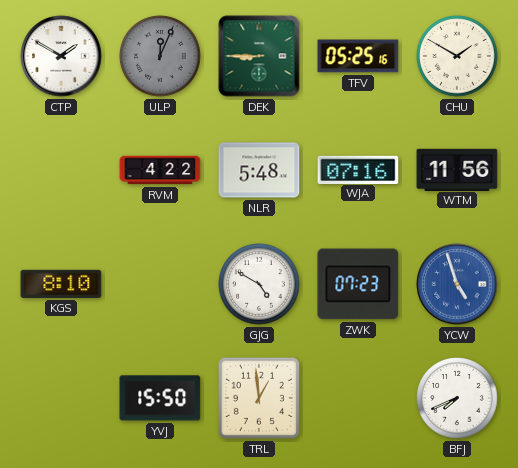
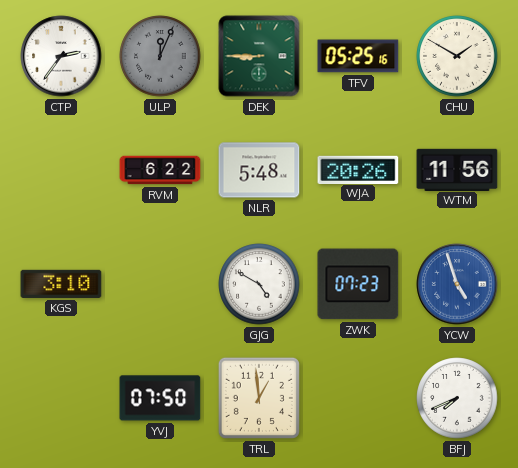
CTP: 1:50 -> 2:36 (61, 56)
RVM: 4:22 -> 6:22 (160, 170)
WJA: 07:16 -> 20:26 (358, 169)
KGS: 8:10 -> 3:10 (61, 284)
YVJ: 15:50 -> 07:50 (160, 398)
